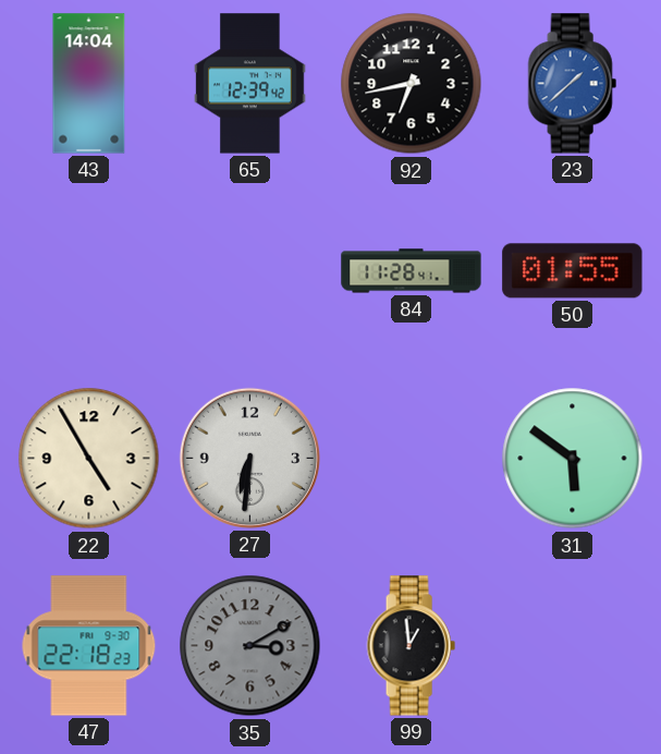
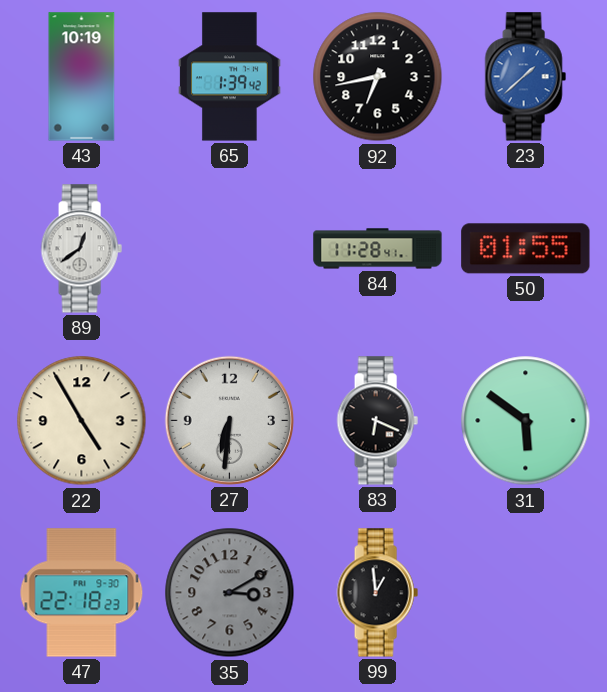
43: 14:04 -> 10:19 (82, 77)
65: 12:39 -> 1:39 (230, 77)
89: none -> 12:39 (81, 249)
83: none -> 6:19 (377, 421)
